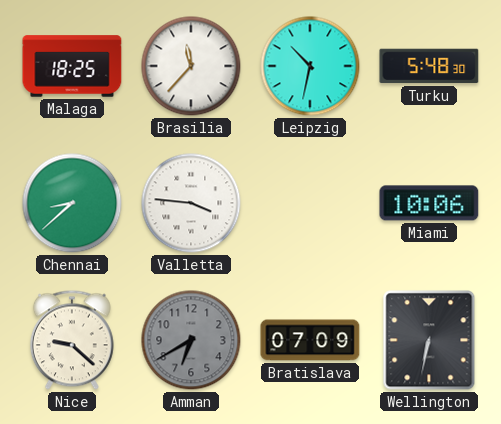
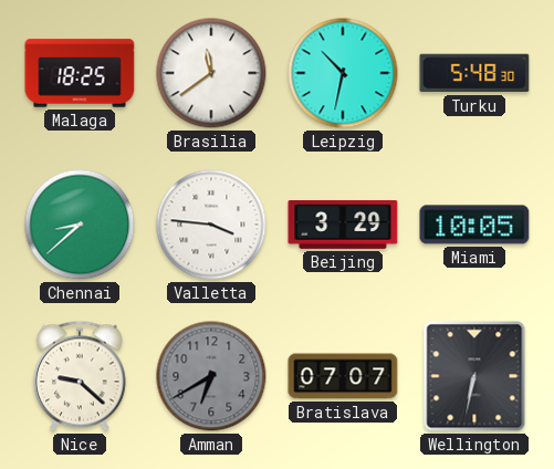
Brasilia: 11:37 -> 11:39 (211, 73)
Beijing: none -> 3:29 (343, 226)
Miami: 10:06 -> 10:05 (474, 225)
Bratislava: 07:09 -> 07:07 (343, 376)
